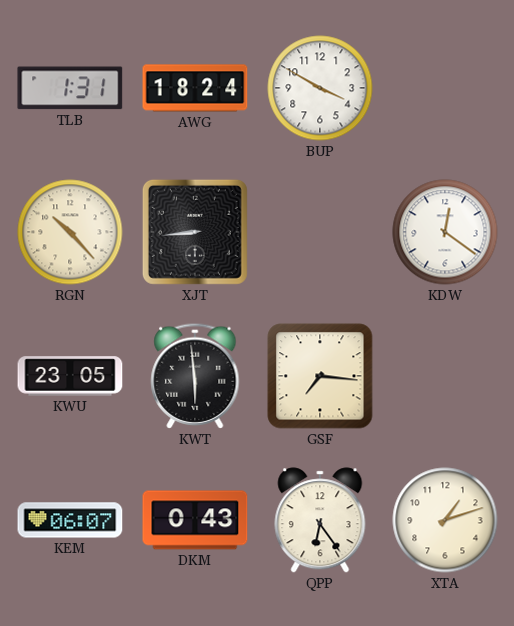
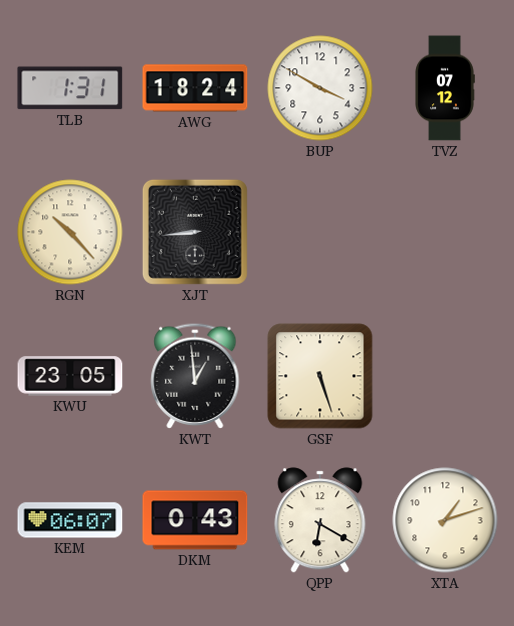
TVZ: none -> 07:12 (445, 88)
KDW: 12:21 -> none (445, 232)
KWT: 5:59 -> 12:59 (195, 376)
GSF: 7:16 -> 5:27 (320, 376)
QPP: 6:24 -> 6:20 (320, 520)
